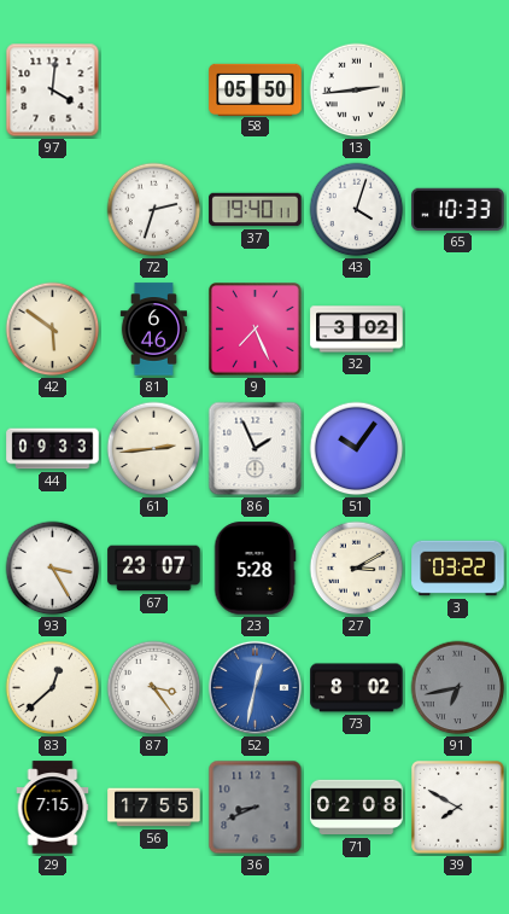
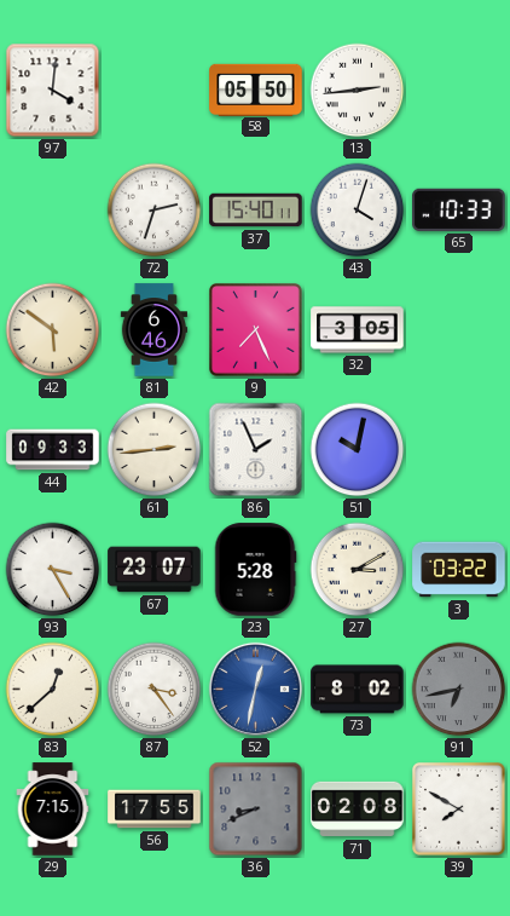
37: 19:40 -> 15:40 (256, 211)
32: 3:02 -> 3:05 (358, 330)
51: 10:06 -> 10:02 (358, 450)
